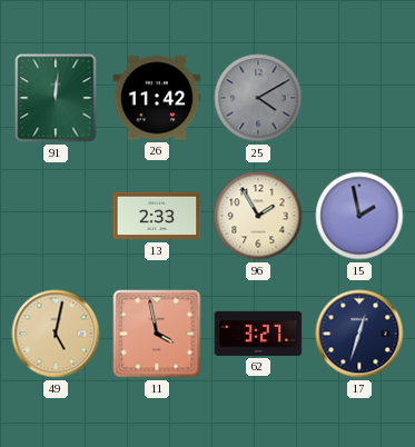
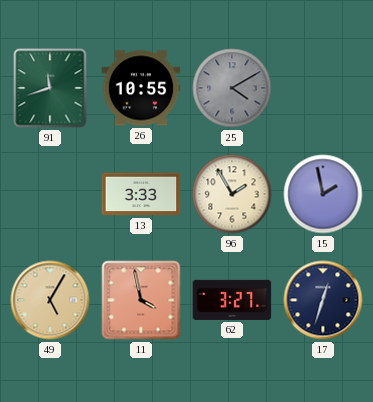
91: 12:01 -> 11:42 (50, 88)
26: 11:42 -> 10:55 (141, 88)
13: 2:33 -> 3:33 (141, 194)
49: 5:02 -> 5:05 (50, 300)
